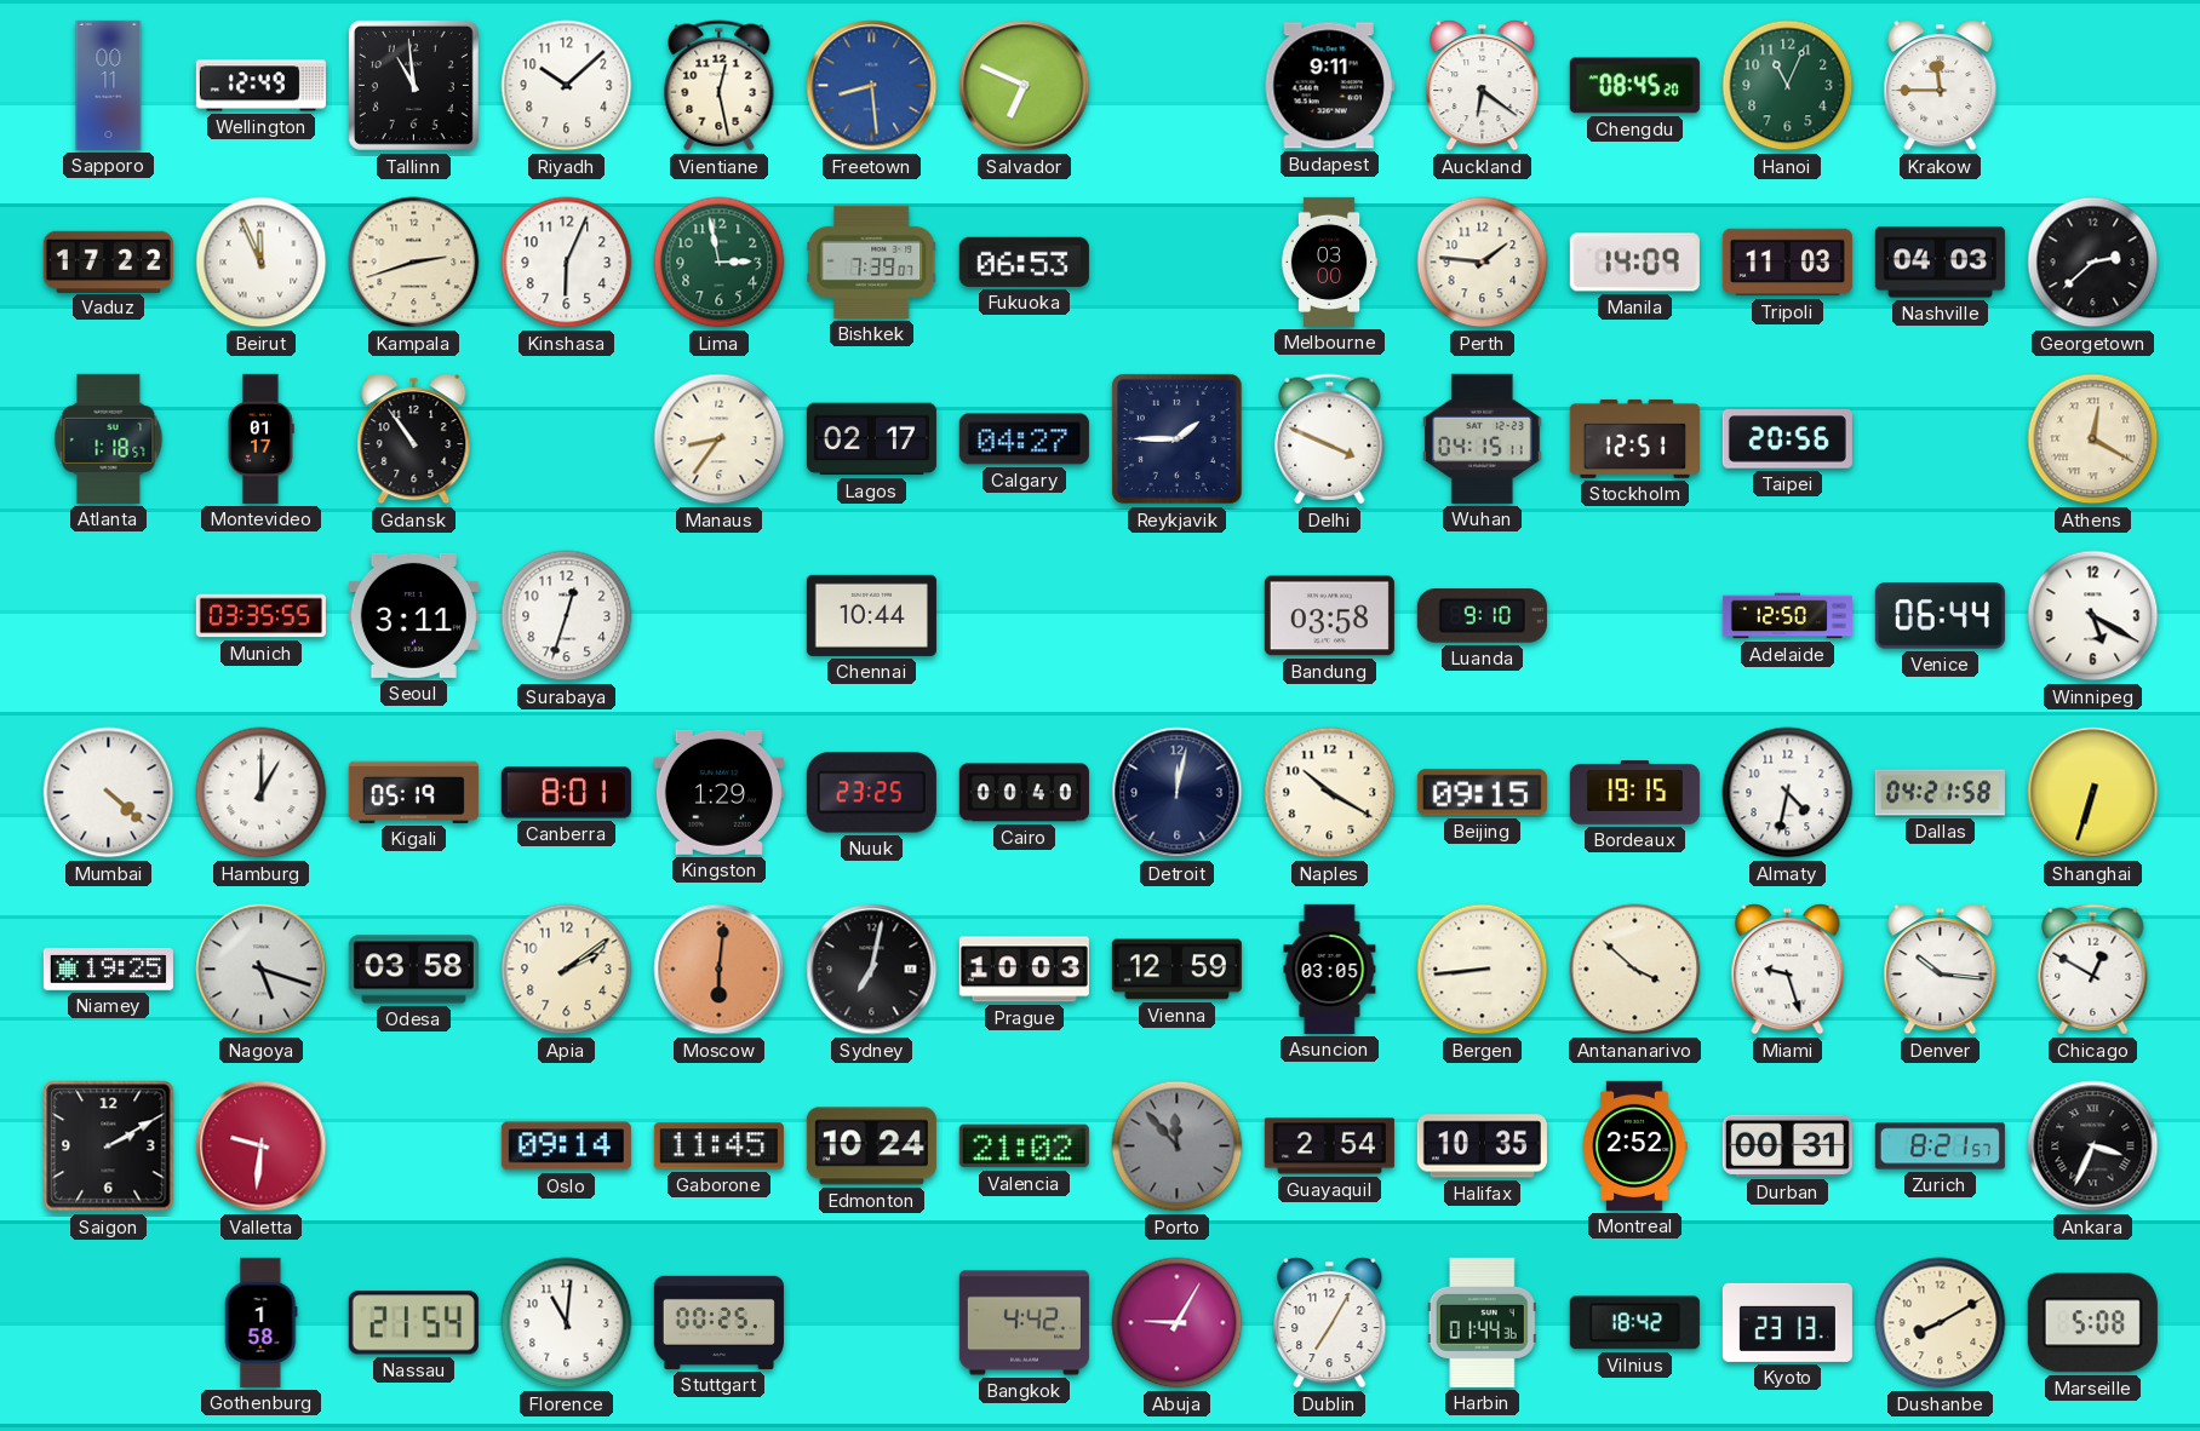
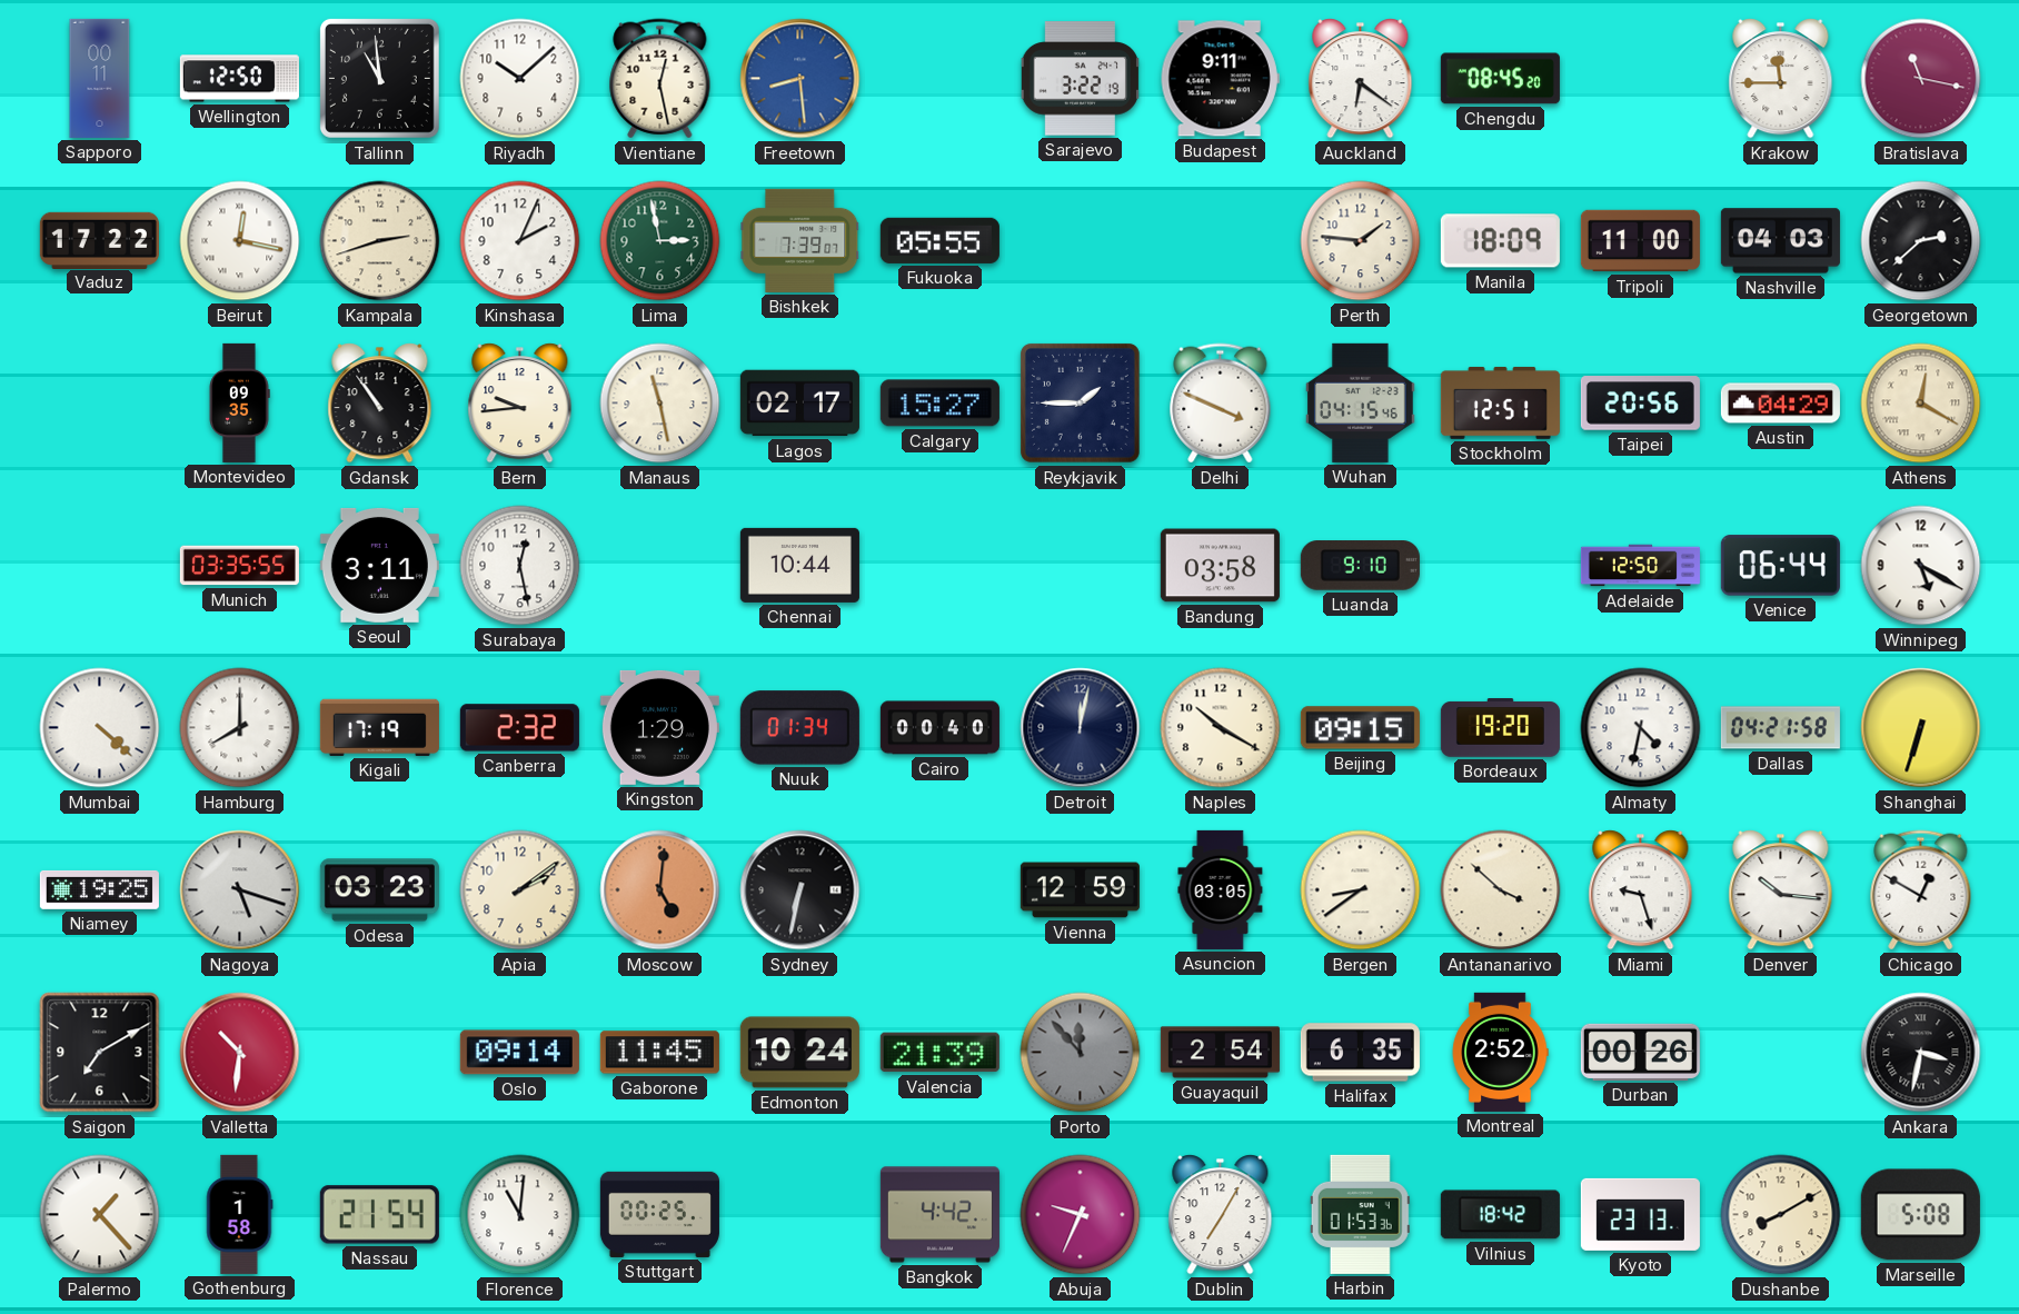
Wellington: 12:49 -> 12:50 (239, 79)
Salvador: 6:49 -> none (1025, 86)
Sarajevo: none -> 3:22 (1080, 79)
Hanoi: 11:04 -> none (1788, 86)
Bratislava: none -> 11:17 (1921, 79)
Beirut: 11:56 -> 12:17 (240, 241)
Kinshasa: 6:04 -> 2:04 (520, 241)
Fukuoka: 06:53 -> 05:55 (939, 240)
Melbourne: 03:00 -> none (1329, 262)
Manila: 14:09 -> 18:09 (1500, 241)
Tripoli: 11:03 -> 11:00 (1640, 241)
Atlanta: 1:18 -> none (109, 438)
Montevideo: 01:17 -> 09:35 (239, 402)
Bern: none -> 9:44 (520, 404)
Manaus: 8:36 -> 11:28 (660, 404)
Calgary: 04:27 -> 15:27 (939, 404)
Wuhan: 04:15:11 -> 04:15:46 (1361, 402)
Austin: none -> 04:29 (1780, 404)
Surabaya: 12:33 -> 12:28 (520, 566)
Hamburg: 1:00 -> 8:00 (240, 728)
Kigali: 05:19 -> 17:19 (379, 727)
Canberra: 8:01 -> 2:32 (519, 728)
Nuuk: 23:25 -> 01:34 (799, 728)
Bordeaux: 19:15 -> 19:20 (1500, 728)
Odesa: 03:58 -> 03:23 (379, 890)
Moscow: 6:01 -> 5:01 (660, 890)
Sydney: 7:02 -> 6:32 (800, 890)
Prague: 10:03 -> none (1024, 970)
Bergen: 8:44 -> 8:39 (1361, 890)
Saigon: 2:10 -> 7:10 (100, 1053)
Valletta: 9:31 -> 10:31 (240, 1053)
Valencia: 21:02 -> 21:39 (939, 1053)
Halifax: 10:35 -> 6:35 (1360, 1053)
Durban: 00:31 -> 00:26 (1640, 1052)
Zurich: 8:21 -> none (1940, 1146)
Ankara: 3:34 -> 3:32 (1921, 1053)
Palermo: none -> 1:23 (100, 1215)
Abuja: 9:05 -> 9:34 (1081, 1215)
Harbin: 01:44 -> 01:53 (1360, 1214)
